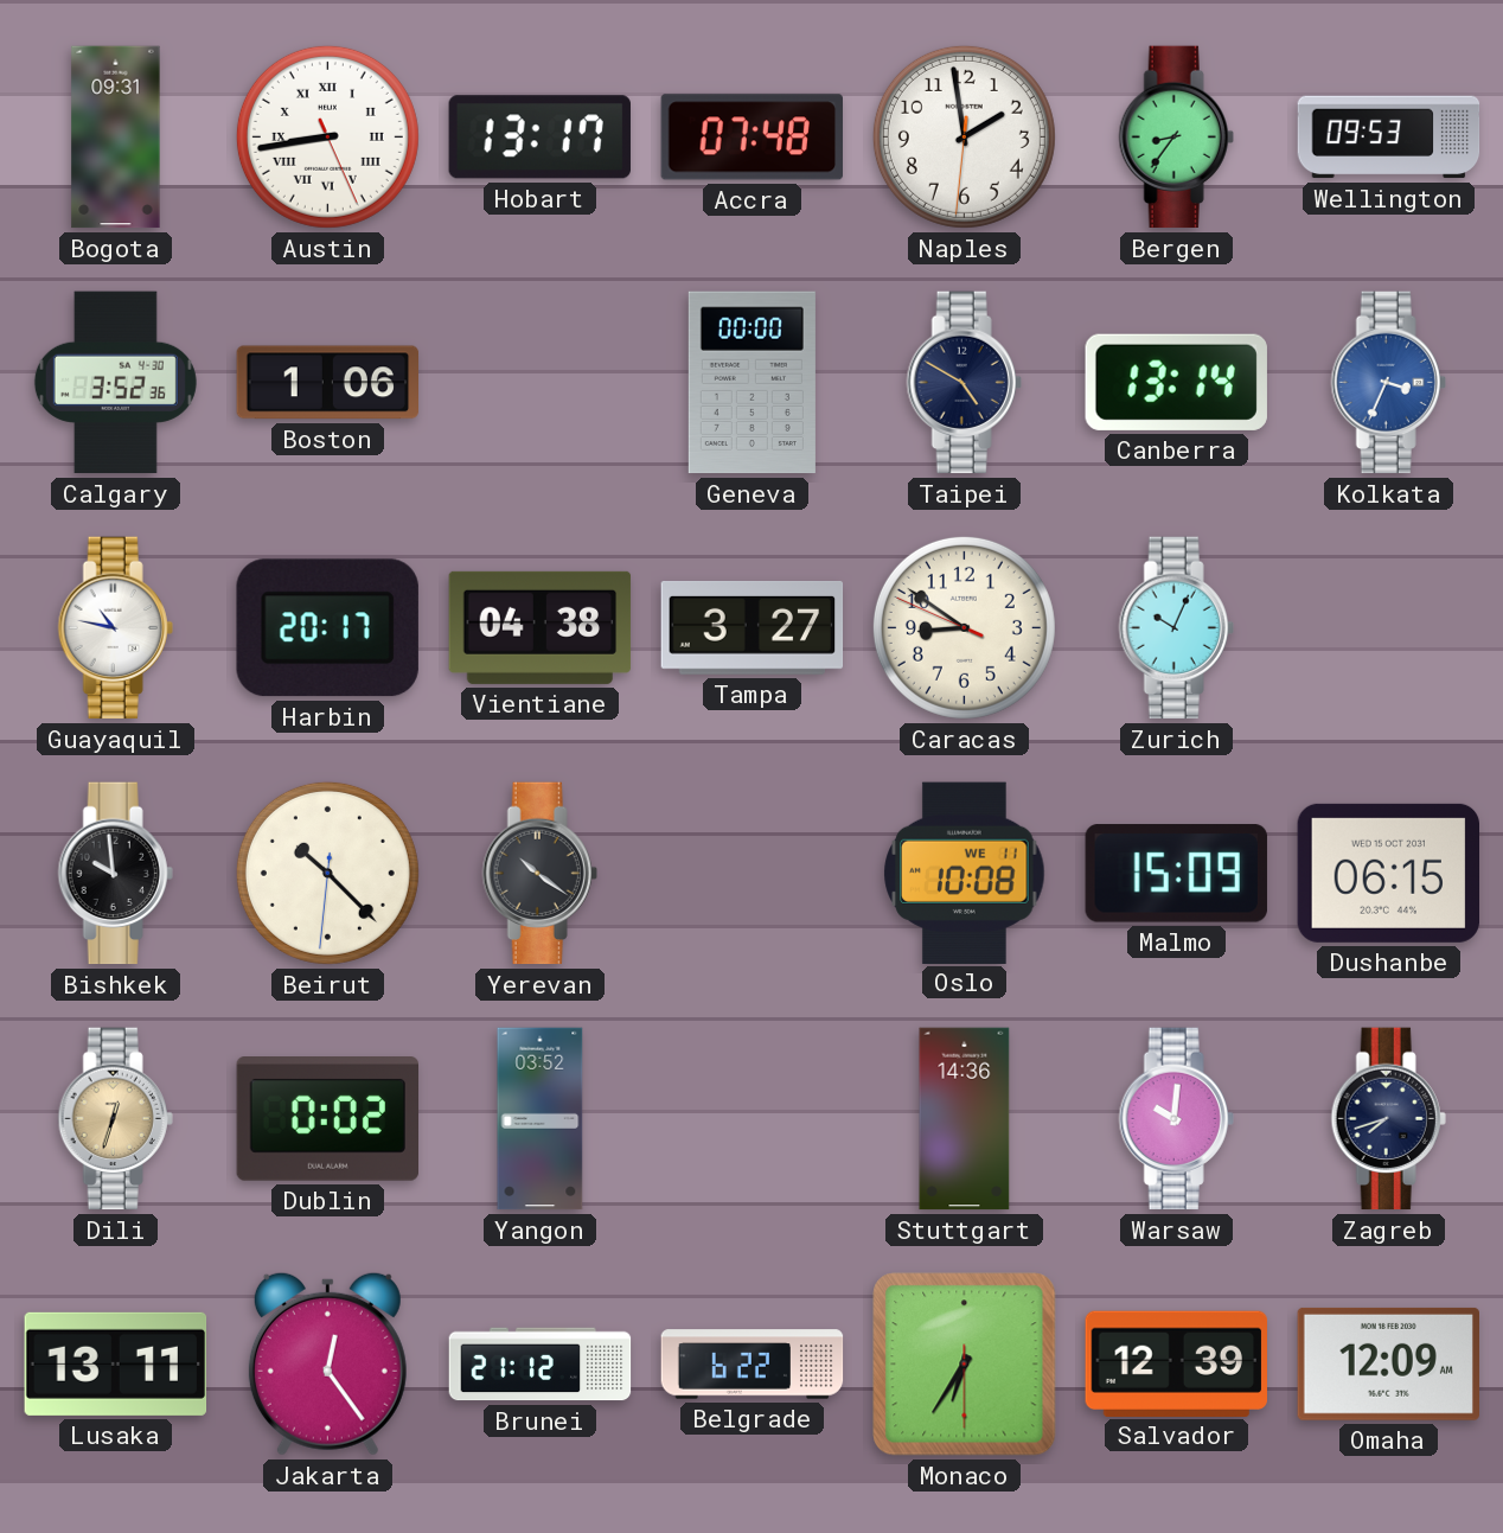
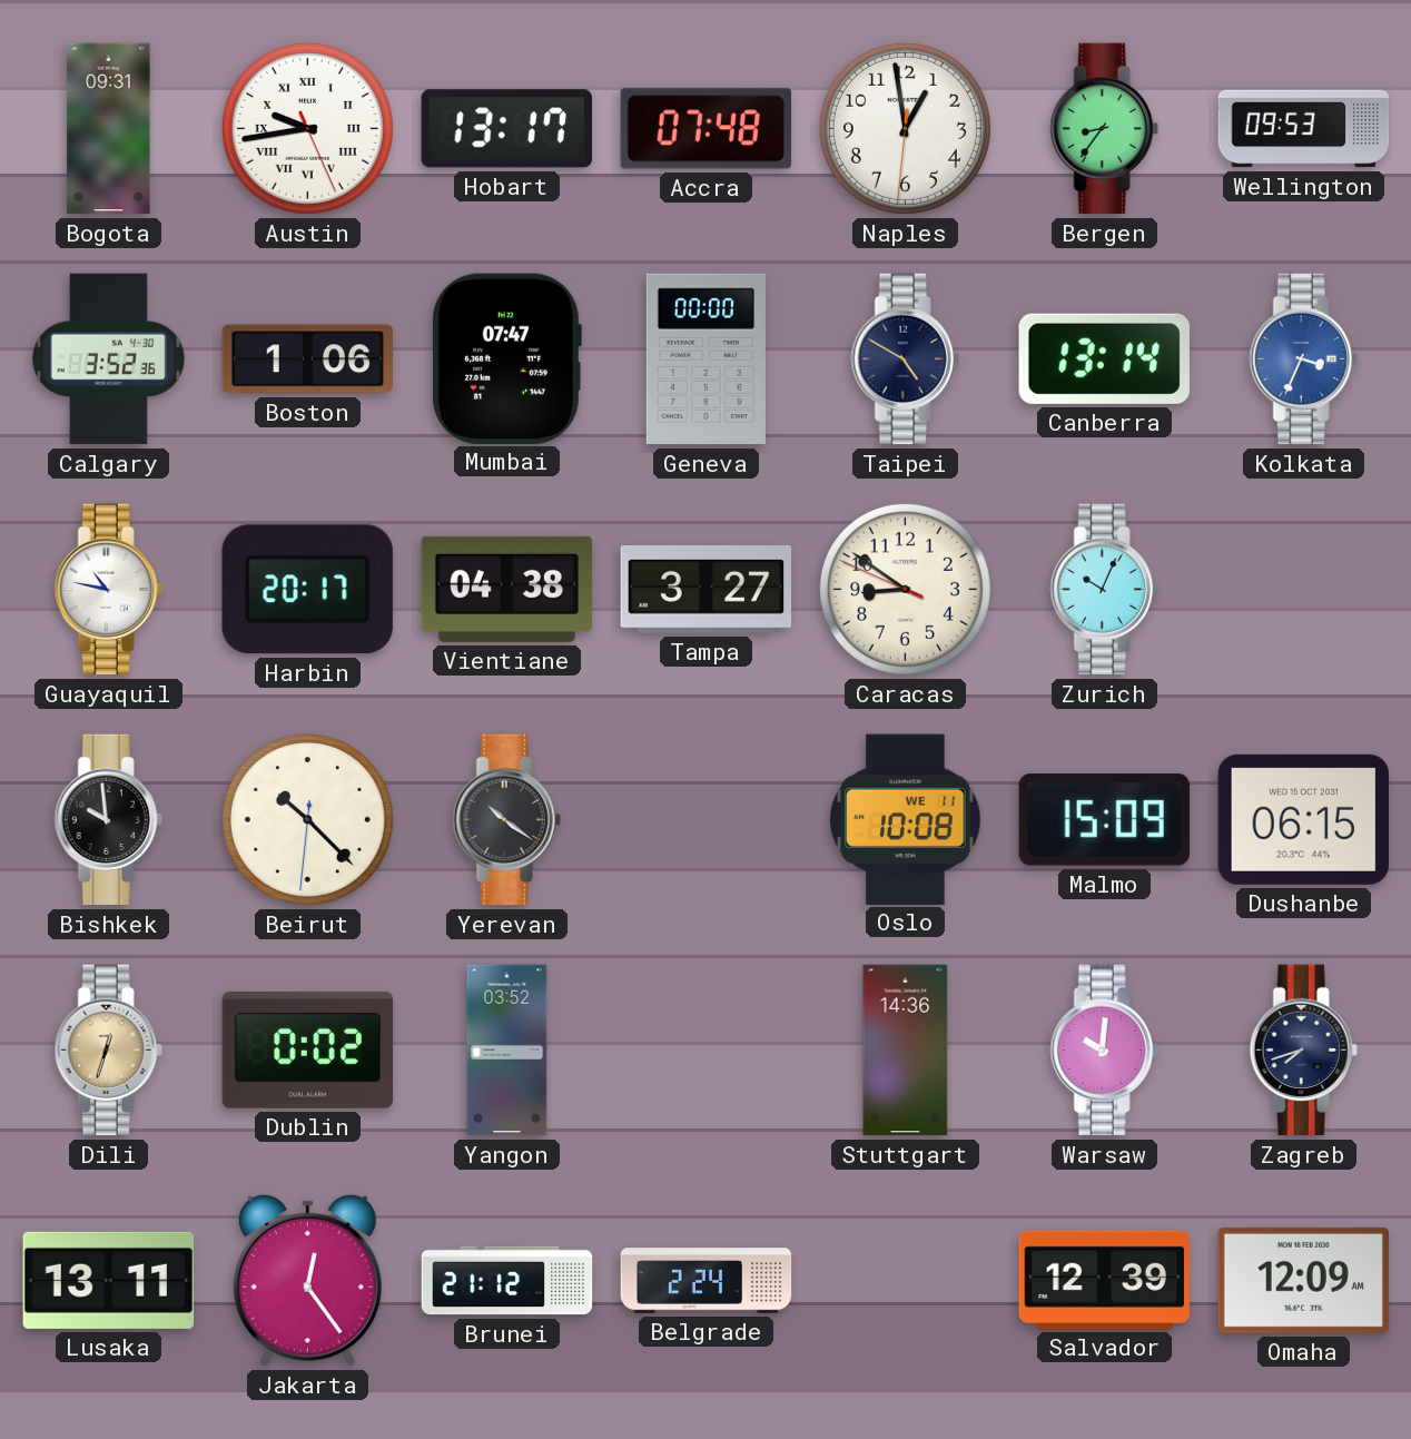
Austin: 8:43 -> 9:43 (307, 128)
Naples: 1:58 -> 12:58 (905, 128)
Mumbai: none -> 07:47 (507, 358)
Belgrade: 6:22 -> 2:24 (707, 1281)
Monaco: 6:35 -> none (965, 1365)
